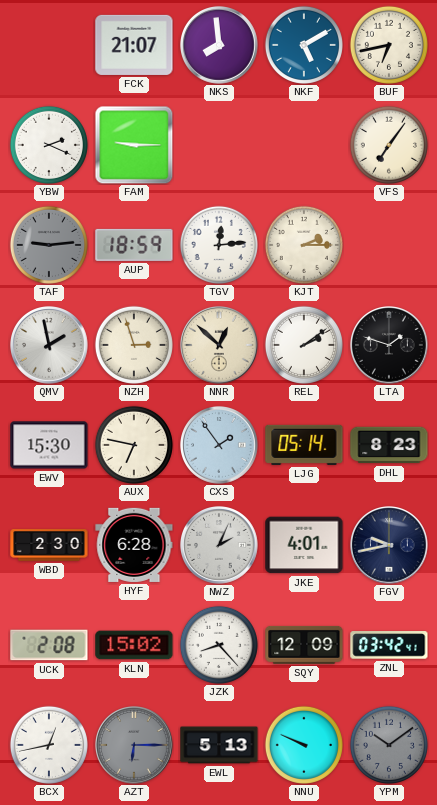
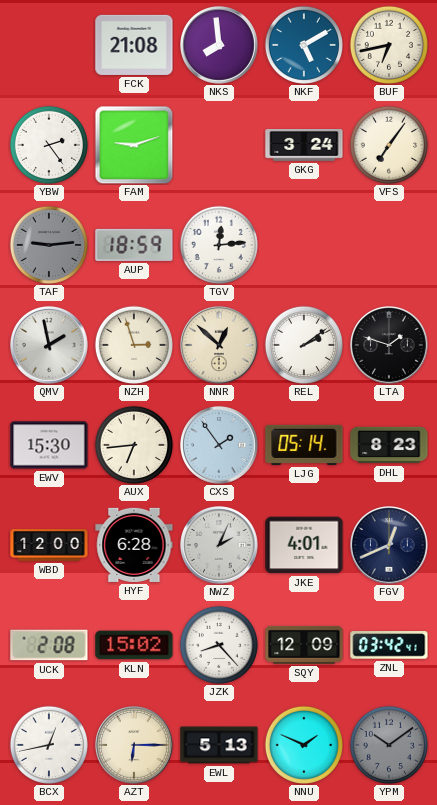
FCK: 21:07 -> 21:08 (134, 45)
YBW: 2:19 -> 2:24 (49, 145)
FAM: 9:15 -> 9:12 (134, 145)
GKG: none -> 3:24 (304, 146)
KJT: 2:15 -> none (304, 245)
AUX: 6:47 -> 6:44 (134, 445)
WBD: 2:30 -> 12:00 (49, 545)
FGV: 9:43 -> 12:41 (390, 546)
AZT dial: grey -> cream (135, 746)
NNU: 9:49 -> 1:49 (304, 745)
